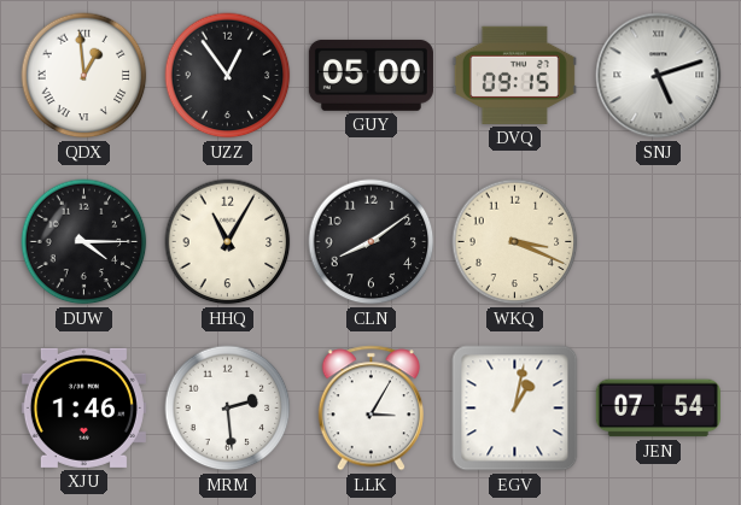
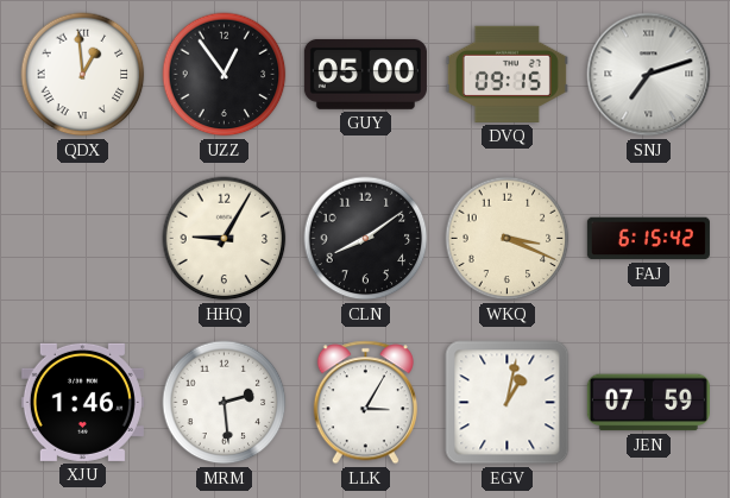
SNJ: 5:12 -> 7:12 (649, 75)
DUW: 4:15 -> none (84, 242)
HHQ: 11:05 -> 9:05 (225, 239)
FAJ: none -> 6:15 (648, 239)
JEN: 07:54 -> 07:59 (648, 403)
